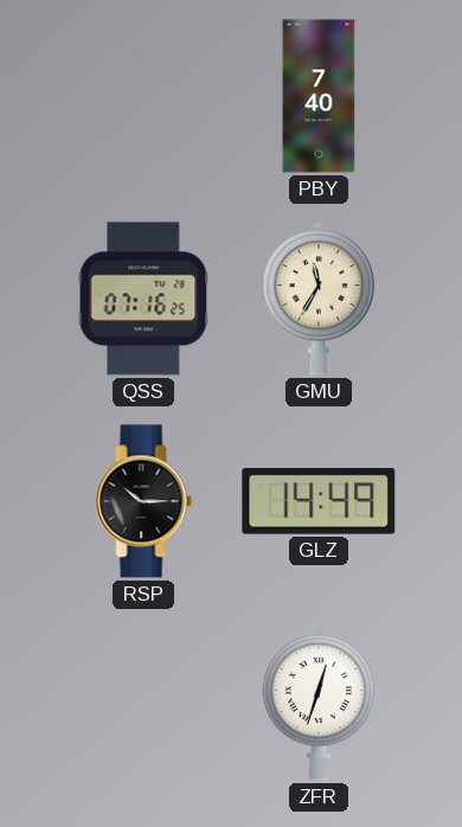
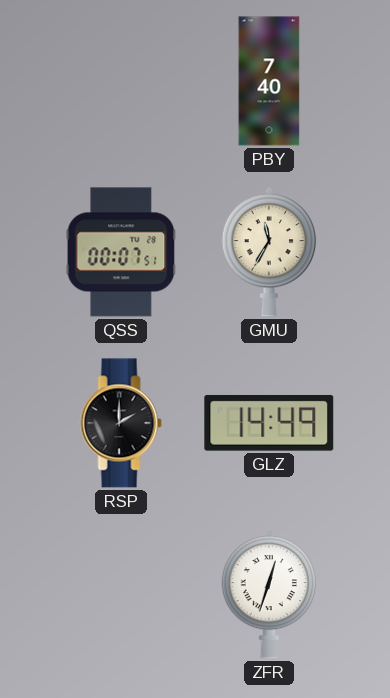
QSS: 07:16 -> 00:07 (121, 252)
RSP: 10:15 -> 2:00 (121, 423)
